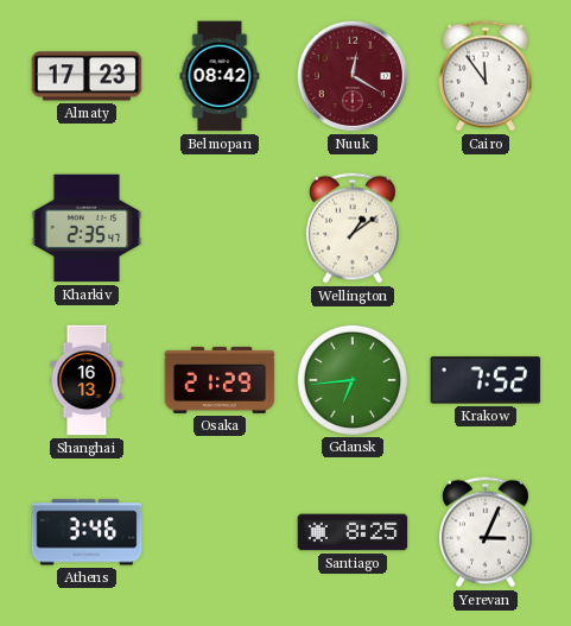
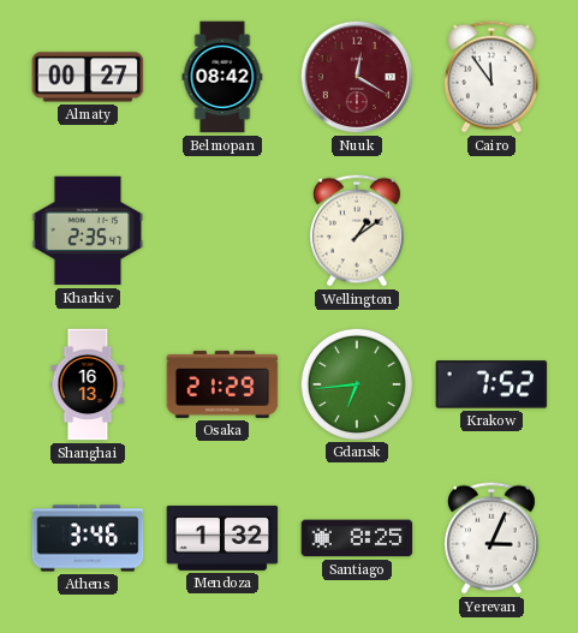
Almaty: 17:23 -> 00:27 (88, 77)
Mendoza: none -> 1:32 (222, 538)
